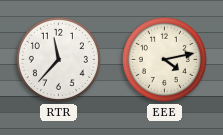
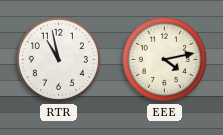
RTR: 11:37 -> 10:58 (58, 59)
